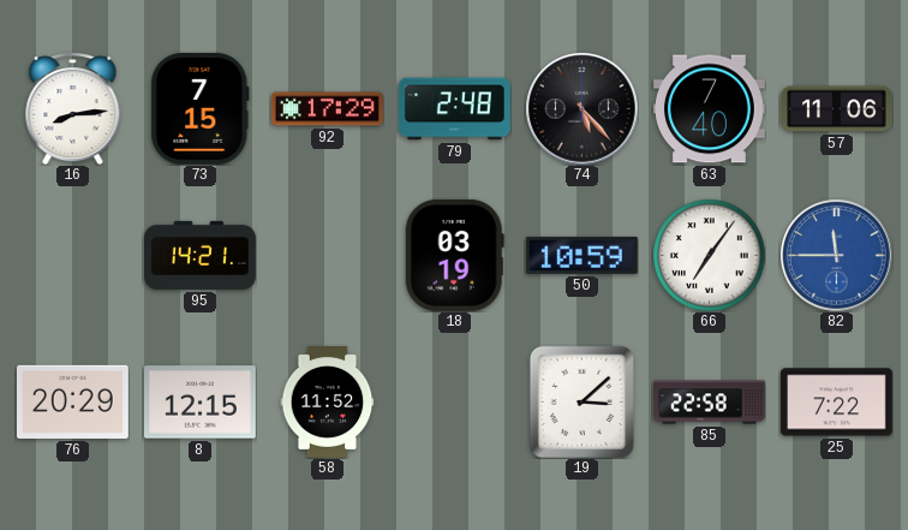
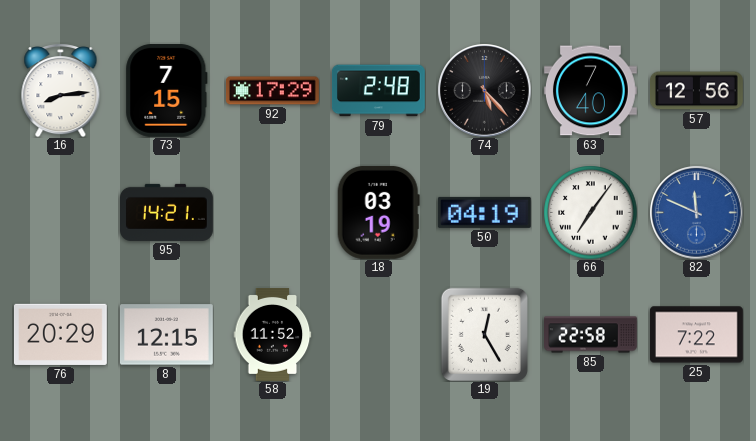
57: 11:06 -> 12:56 (697, 91)
50: 10:59 -> 04:19 (484, 212)
82: 11:45 -> 11:49 (696, 212)
19: 3:08 -> 12:25 (484, 334)
